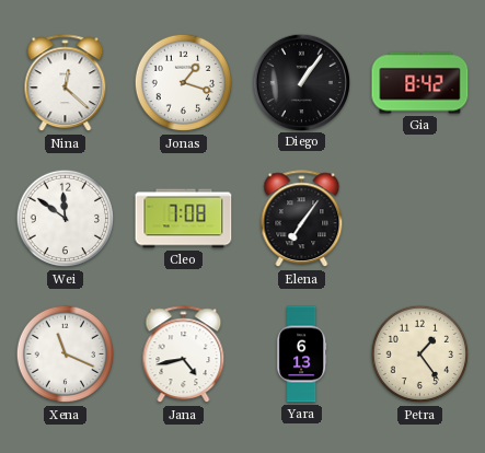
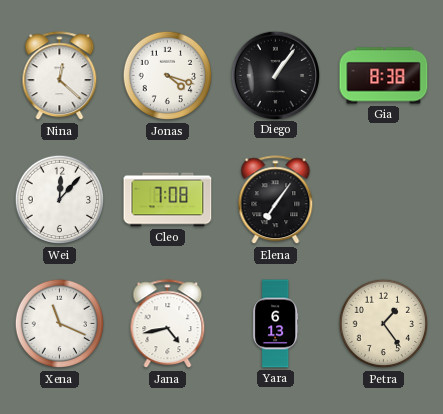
Jonas: 1:18 -> 4:18 (168, 76)
Gia: 8:42 -> 8:38 (384, 76)
Wei: 11:51 -> 12:07 (60, 200)
